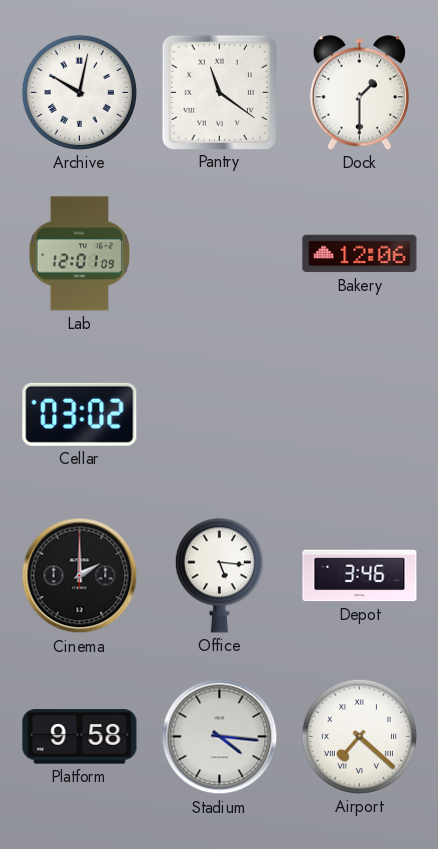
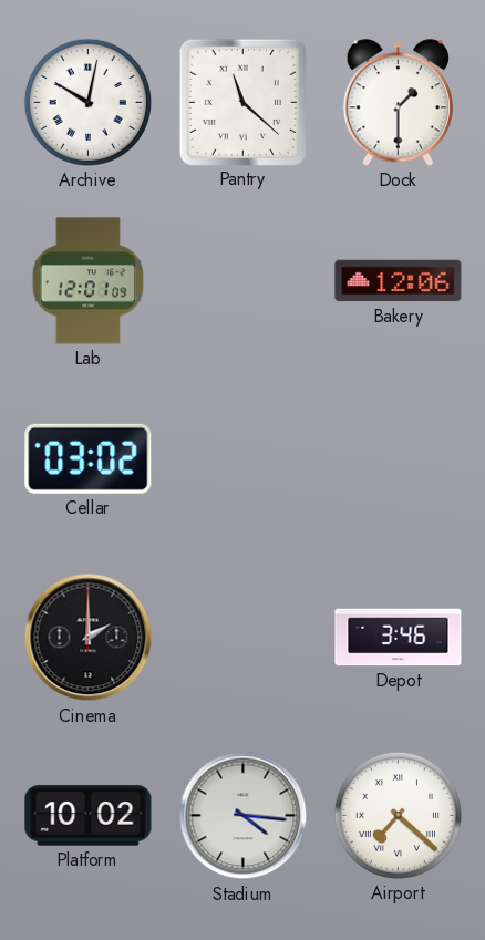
Pantry: 11:21 -> 11:22 (242, 102)
Office: 5:16 -> none (219, 576)
Platform: 9:58 -> 10:02 (89, 816)
